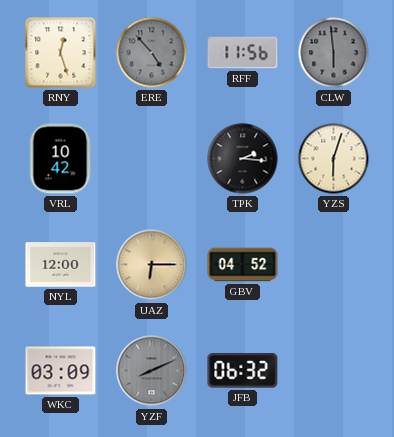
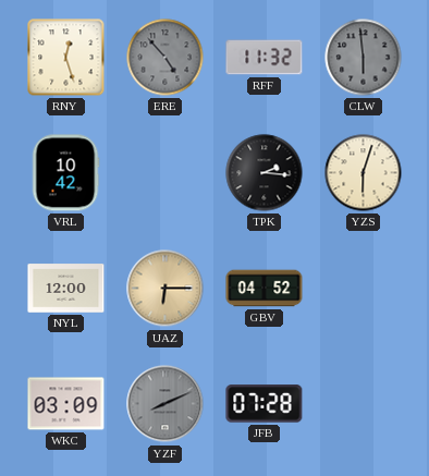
RFF: 11:56 -> 11:32 (265, 58)
JFB: 06:32 -> 07:28 (265, 404)
